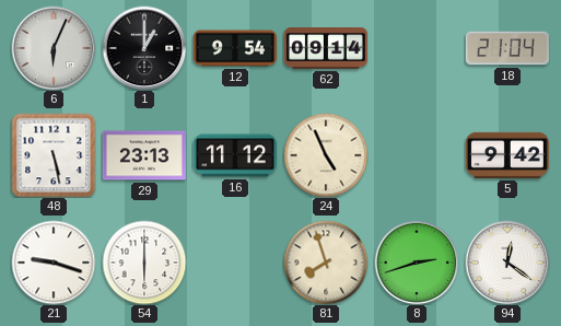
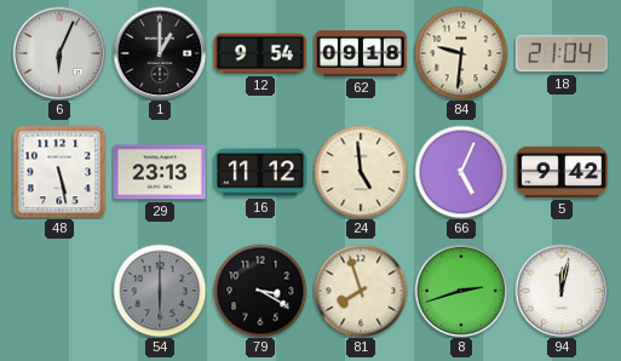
62: 09:14 -> 09:18 (361, 55)
84: none -> 9:31 (461, 53)
24: 4:56 -> 4:59 (361, 172)
66: none -> 5:04 (461, 172)
21: 9:18 -> none (54, 263)
54 dial: white -> grey (160, 291)
79: none -> 3:20 (260, 291)
94: 12:21 -> 12:02 (562, 291)
